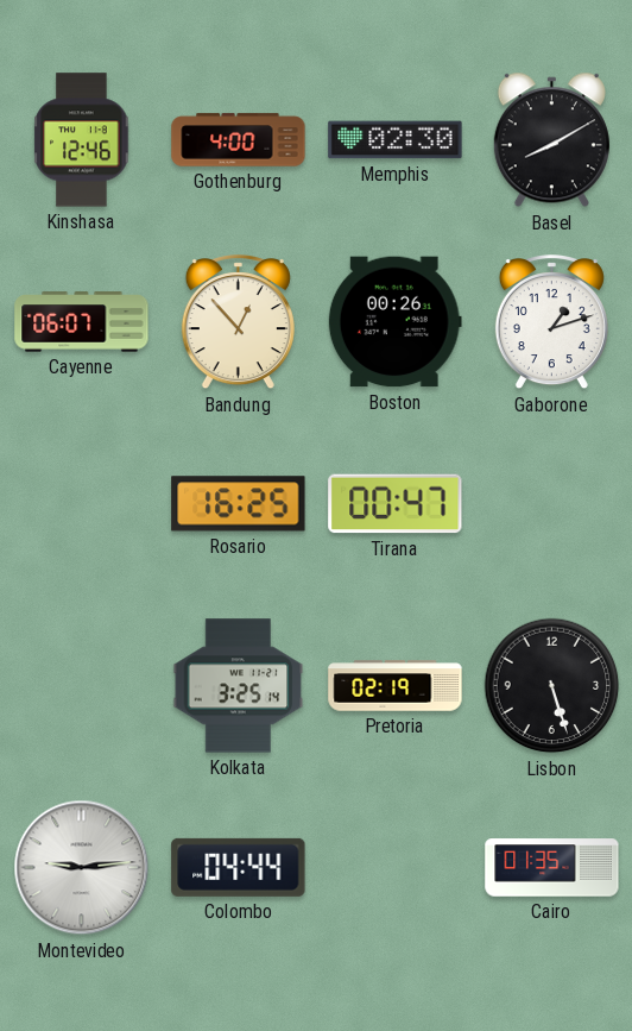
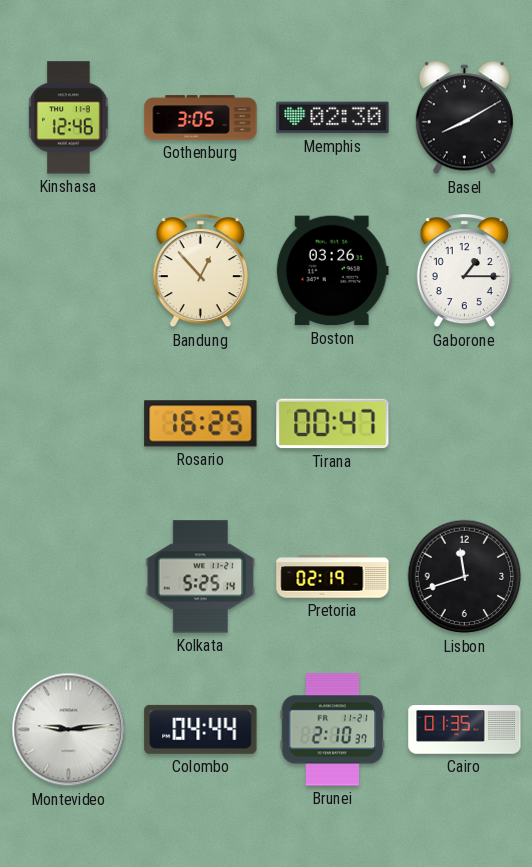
Gothenburg: 4:00 -> 3:05 (201, 118)
Cayenne: 06:07 -> none (82, 322)
Boston: 00:26 -> 03:26 (332, 271)
Gaborone: 1:12 -> 1:15 (464, 272)
Kolkata: 3:25 -> 5:25 (201, 577)
Lisbon: 5:27 -> 11:42 (465, 577)
Brunei: none -> 2:10 (333, 730)
